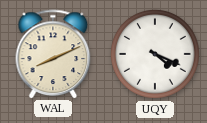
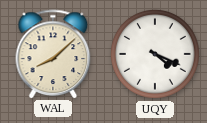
WAL: 8:11 -> 8:08 (53, 54)
